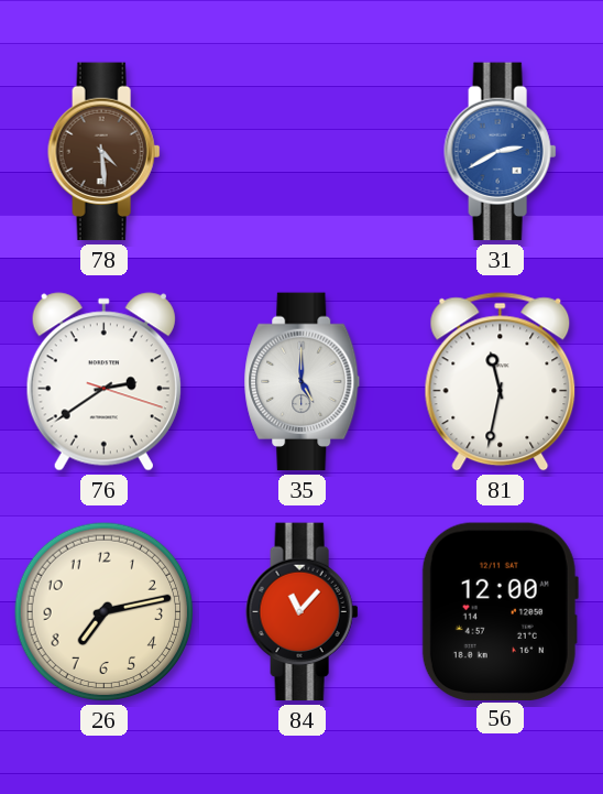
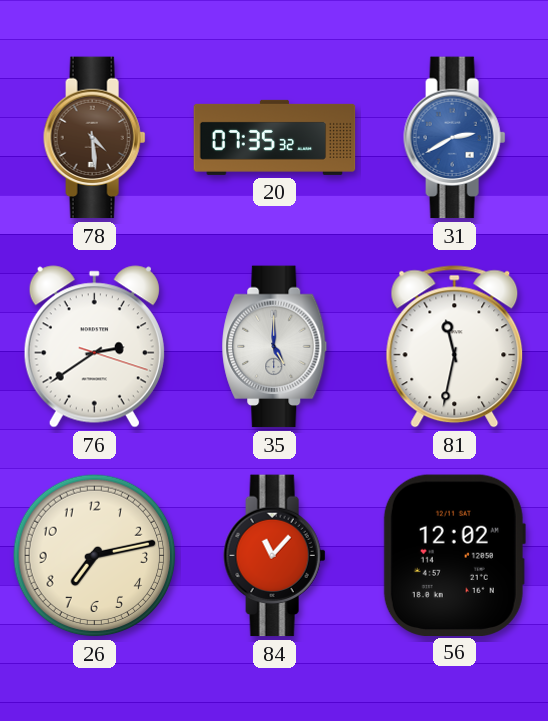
20: none -> 07:35 (275, 137)
56: 12:00 -> 12:02 (454, 555)
